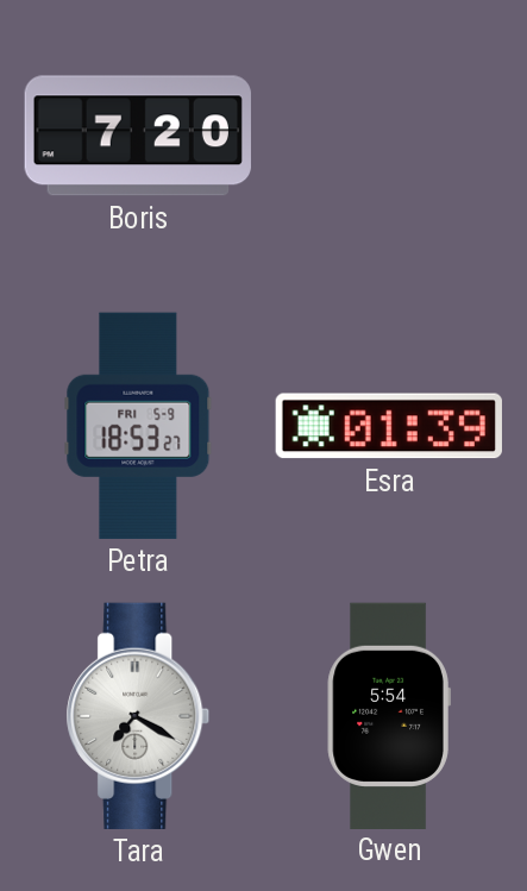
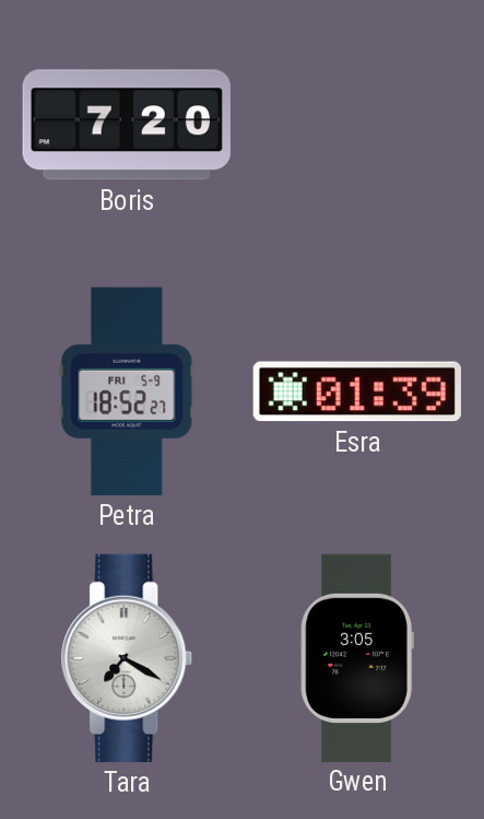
Petra: 18:53 -> 18:52 (127, 391)
Gwen: 5:54 -> 3:05 (357, 657)
